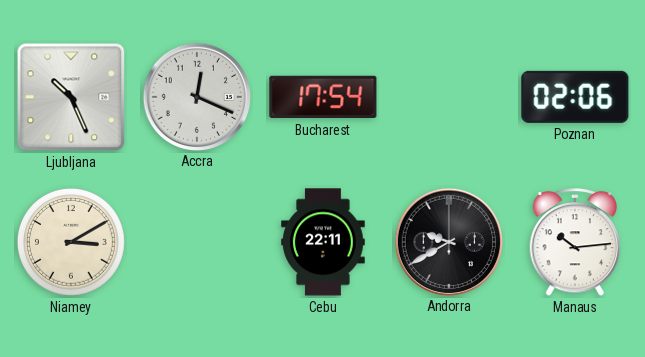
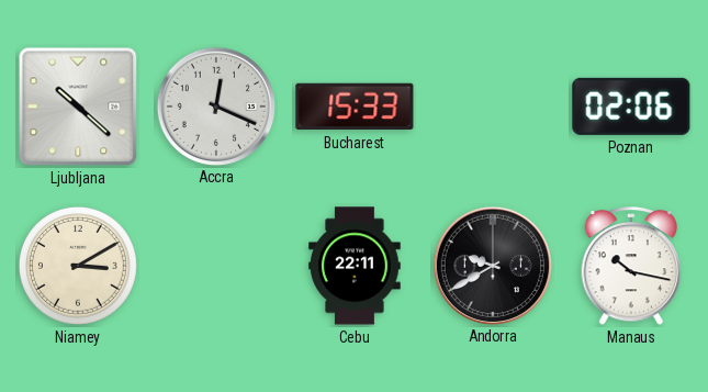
Ljubljana: 10:26 -> 10:22 (78, 107)
Bucharest: 17:54 -> 15:33 (355, 107)
Manaus: 10:14 -> 10:17 (631, 267)
